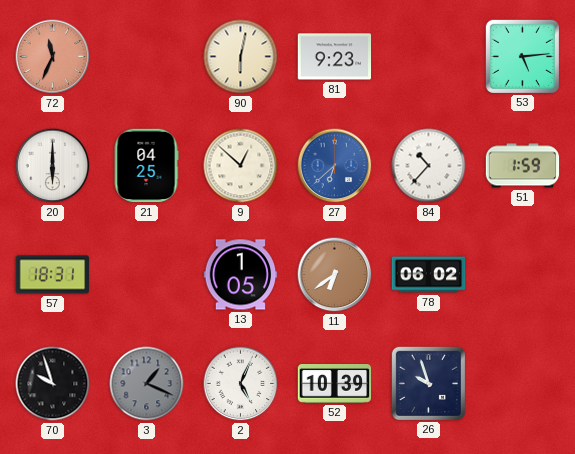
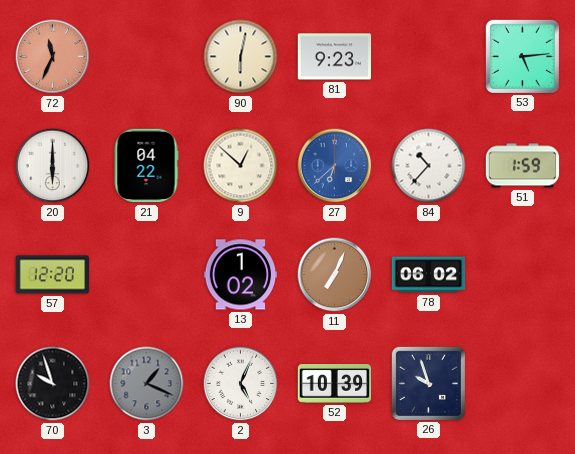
21: 04:25 -> 04:22 (146, 166)
57: 18:31 -> 12:20 (53, 275)
13: 1:05 -> 1:02 (241, 275)
11: 6:39 -> 7:04 (335, 275)
